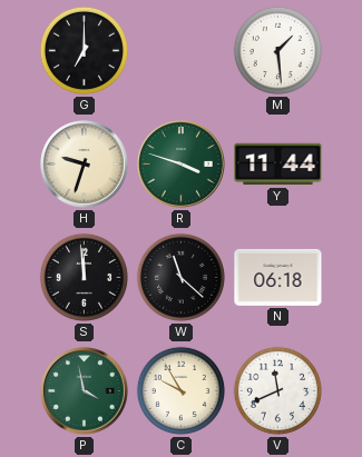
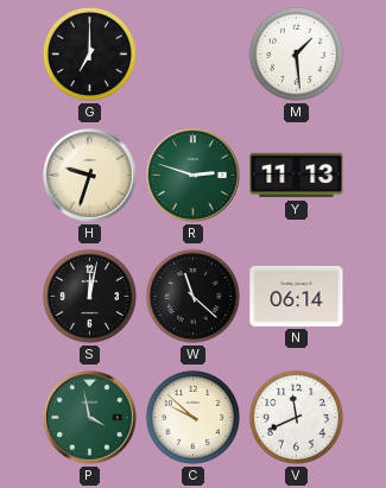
R: 3:48 -> 2:48 (194, 176)
Y: 11:44 -> 11:13 (297, 176)
S: 11:59 -> 12:02 (89, 296)
N: 06:18 -> 06:14 (297, 296)
C: 9:55 -> 9:52 (192, 417)
